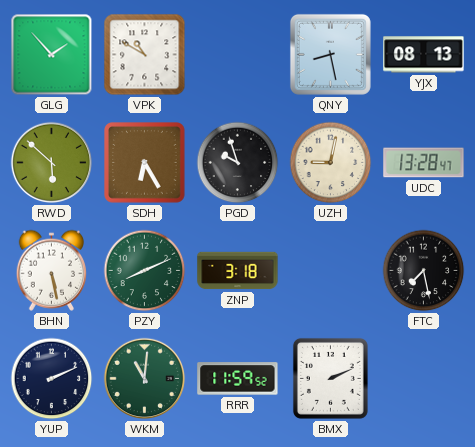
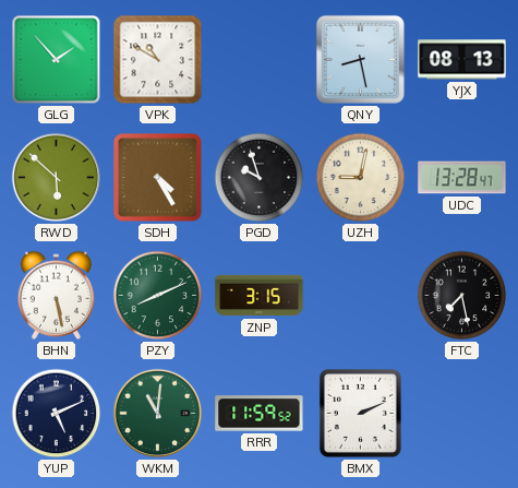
SDH: 6:25 -> 4:25 (158, 178)
ZNP: 3:18 -> 3:15 (260, 296)
YUP: 2:11 -> 5:11 (57, 414)
